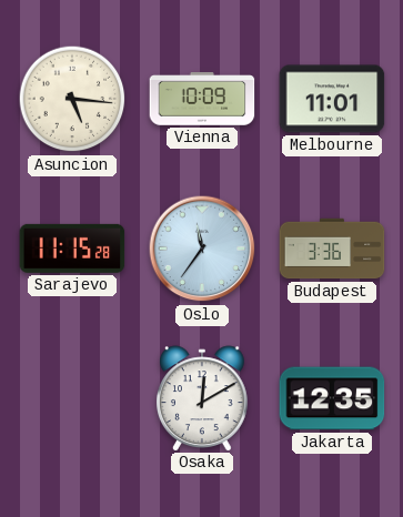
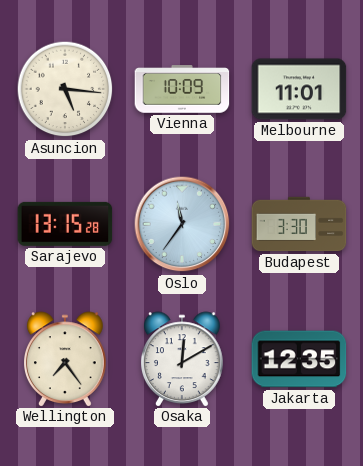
Sarajevo: 11:15 -> 13:15 (65, 224)
Budapest: 3:36 -> 3:30 (299, 224)
Wellington: none -> 7:24 (66, 359)
